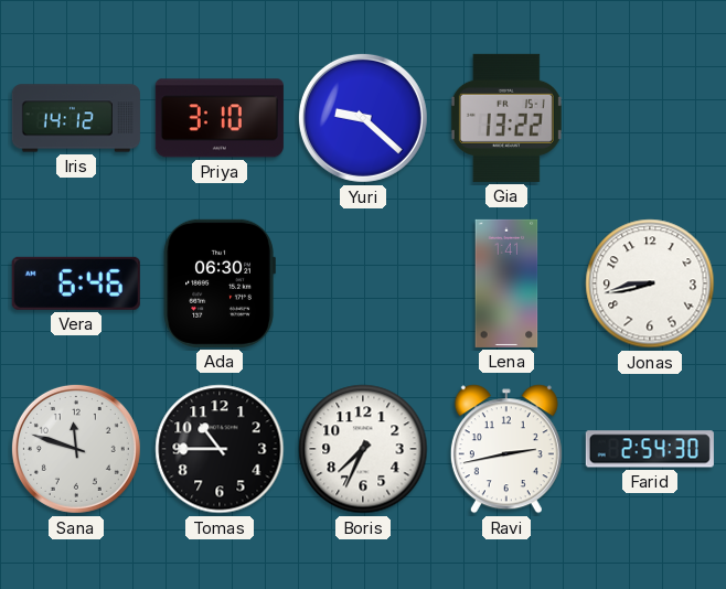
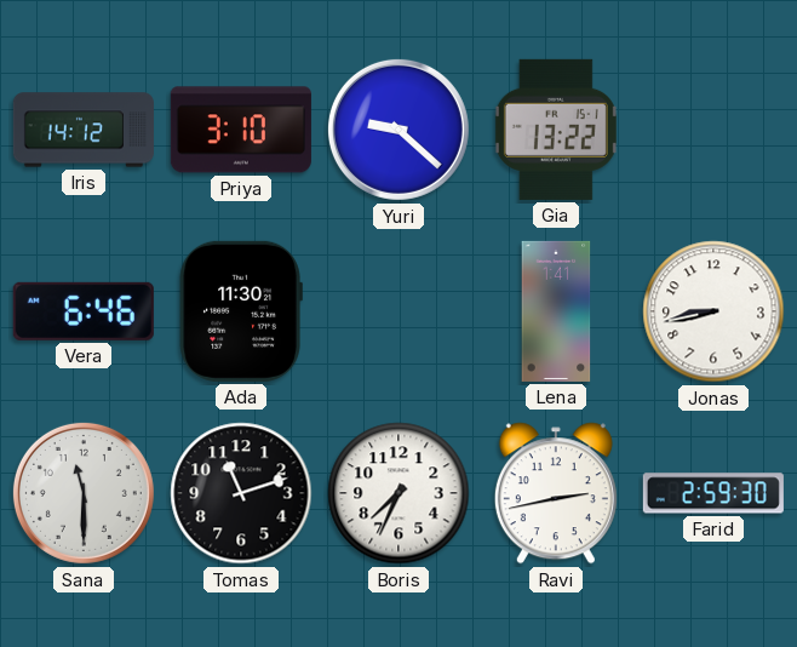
Ada: 06:30 -> 11:30 (241, 311)
Sana: 11:48 -> 11:30 (84, 493)
Tomas: 10:45 -> 11:12 (241, 493)
Farid: 2:54 -> 2:59 (713, 493)
